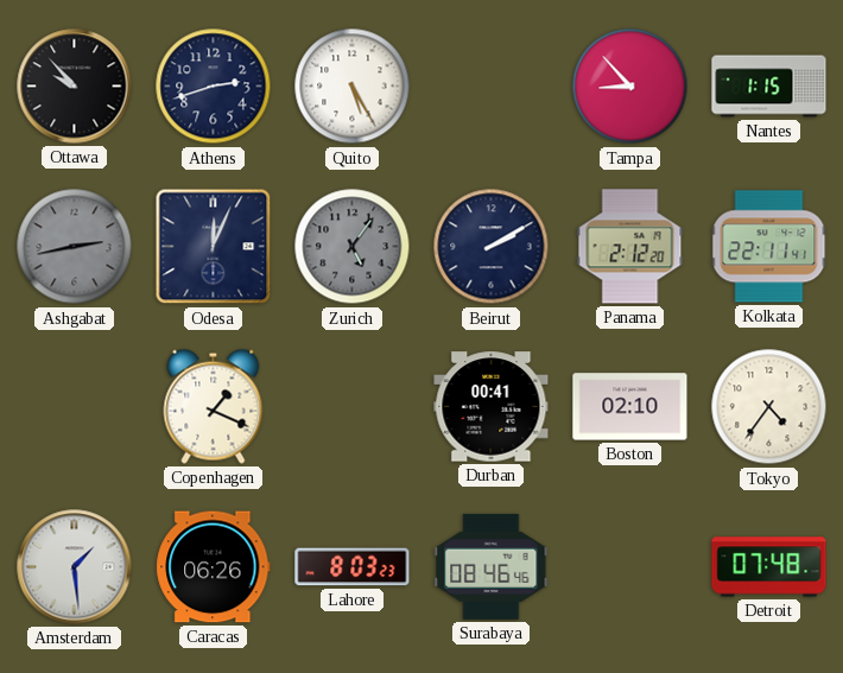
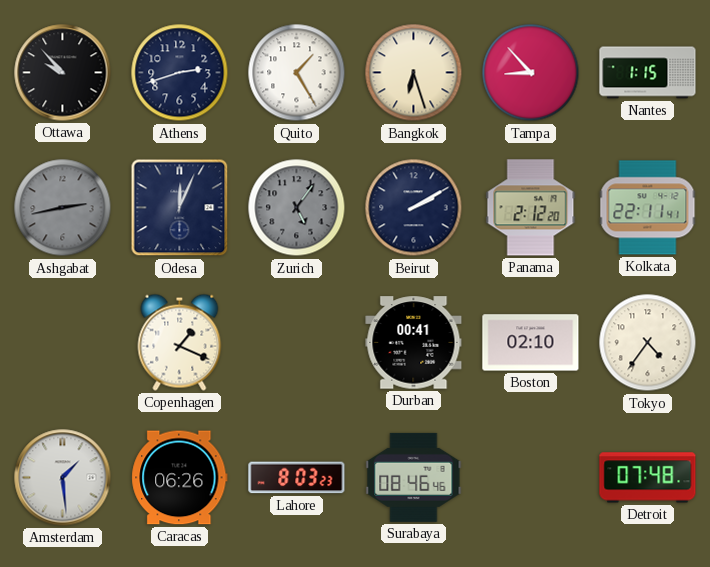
Quito: 5:25 -> 1:25 (297, 73)
Bangkok: none -> 6:27 (414, 73)
